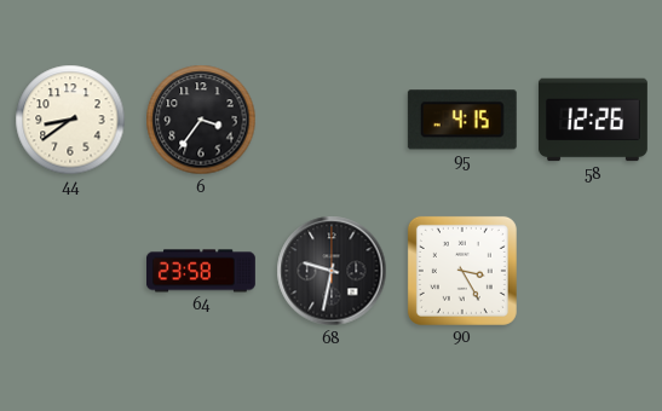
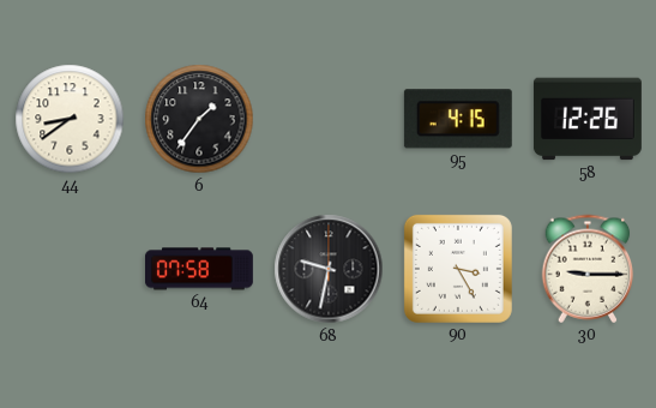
6: 3:36 -> 1:36 (199, 119)
64: 23:58 -> 07:58 (200, 269)
30: none -> 9:15 (588, 269)
